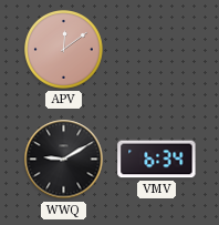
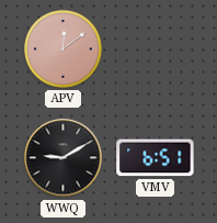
VMV: 6:34 -> 6:51 (156, 158)
